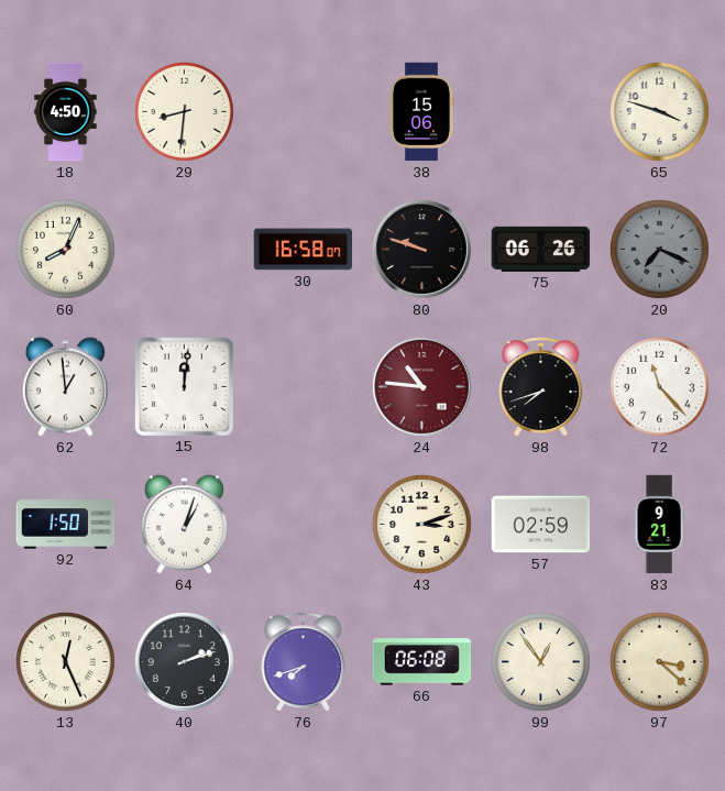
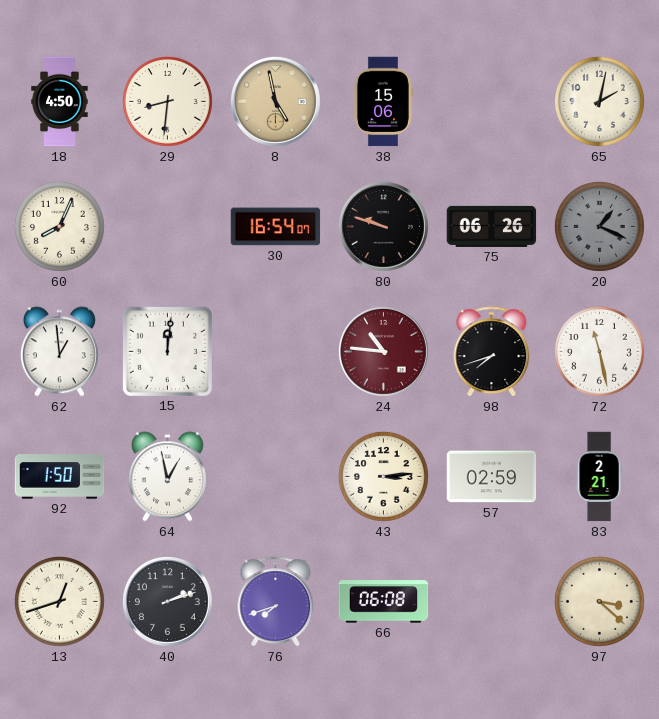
8: none -> 4:58 (275, 101)
65: 3:48 -> 2:02 (599, 101)
30: 16:58 -> 16:54 (276, 227)
20: 7:19 -> 1:19 (599, 226)
72: 11:23 -> 11:28 (599, 351)
64: 1:03 -> 12:58 (167, 477)
43: 3:12 -> 3:14 (383, 476)
83: 9:21 -> 2:21 (599, 477)
13: 12:26 -> 12:42 (59, 601)
99: 12:54 -> none (540, 661)
